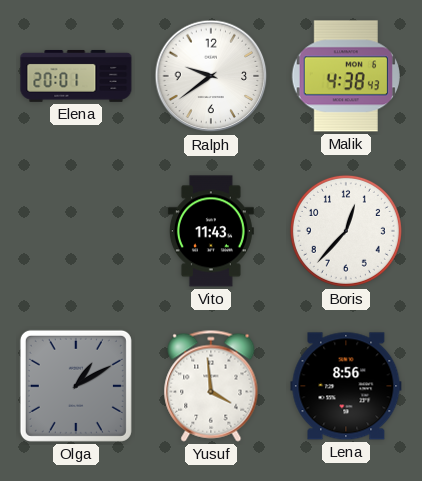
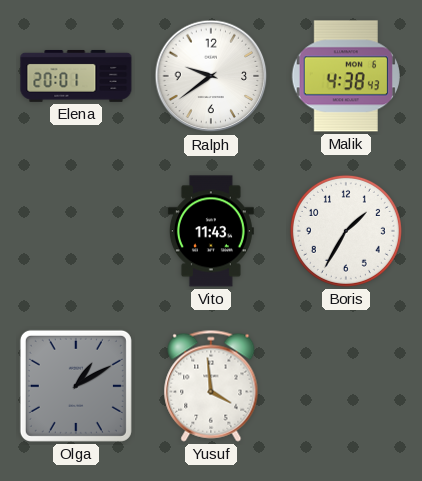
Boris: 12:37 -> 1:35 (346, 231)
Lena: 8:56 -> none (346, 386)
